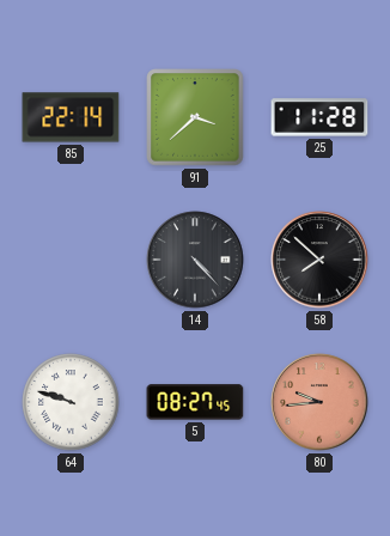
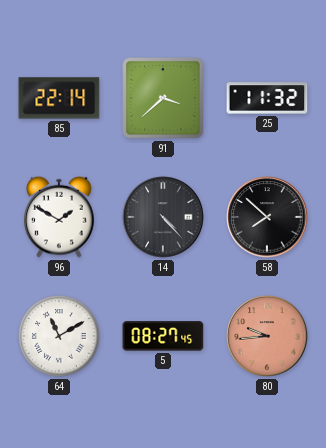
25: 11:28 -> 11:32 (267, 98)
96: none -> 1:50 (60, 217)
64: 9:48 -> 11:10 (59, 336)
